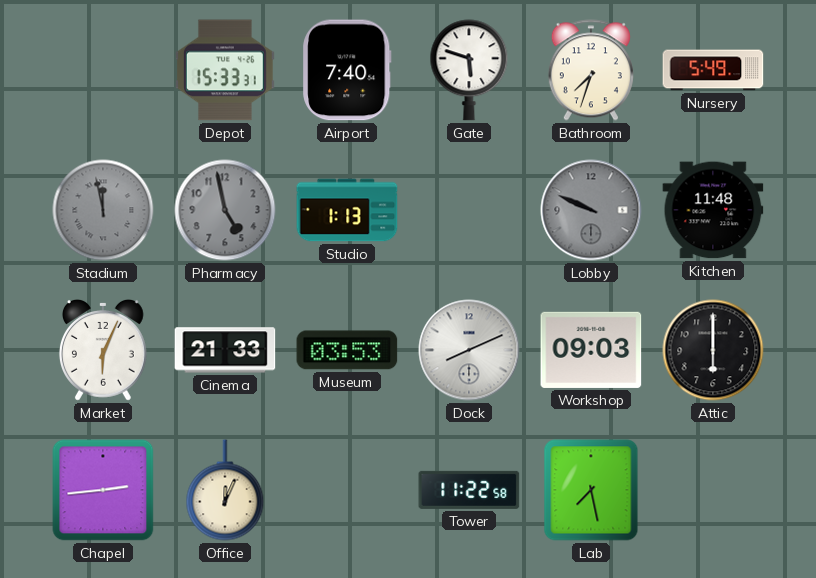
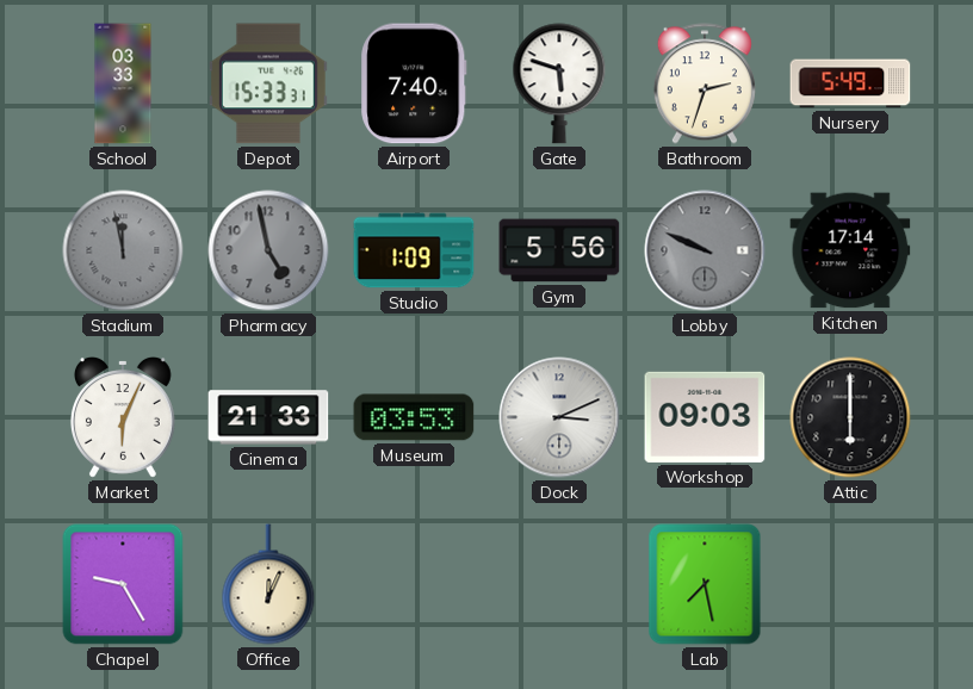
School: none -> 03:33 (123, 83)
Bathroom: 7:33 -> 2:33 (705, 83)
Studio: 1:13 -> 1:09 (414, 250)
Gym: none -> 5:56 (559, 250)
Kitchen: 11:48 -> 17:14 (850, 250)
Dock: 8:11 -> 3:11 (559, 417)
Chapel: 2:44 -> 9:25 (123, 584)
Tower: 11:22 -> none (469, 490)
